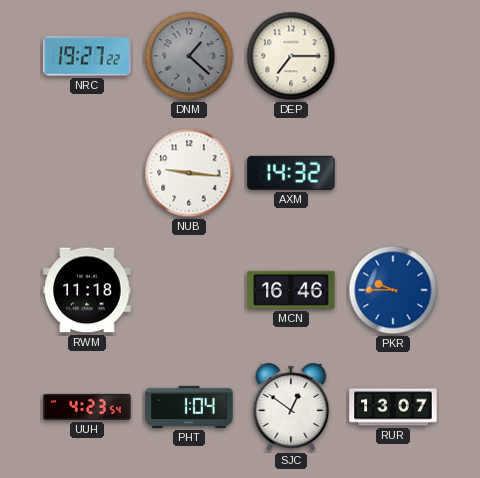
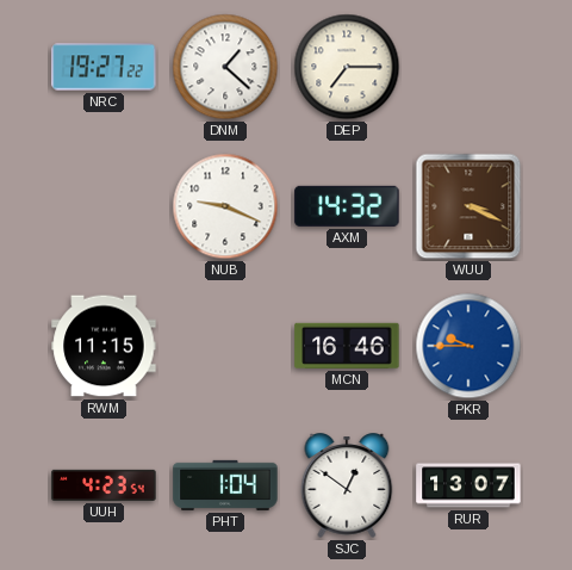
DNM dial: grey -> white (225, 67)
NUB: 9:16 -> 9:19 (225, 206)
WUU: none -> 3:19 (468, 206)
RWM: 11:18 -> 11:15 (104, 346)
